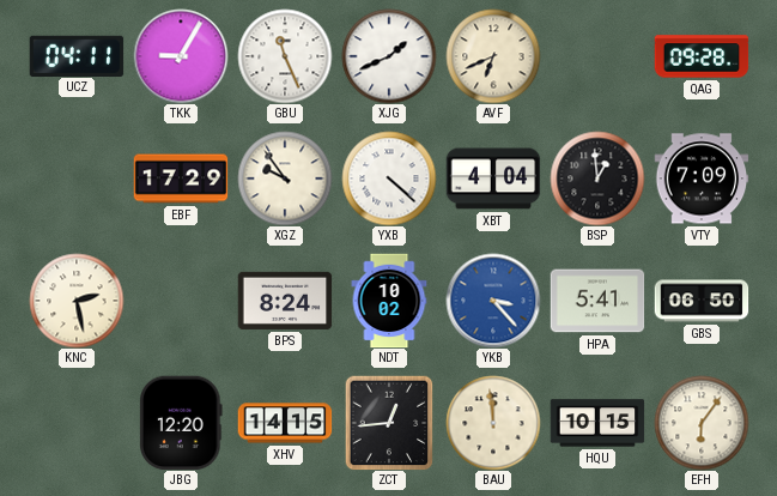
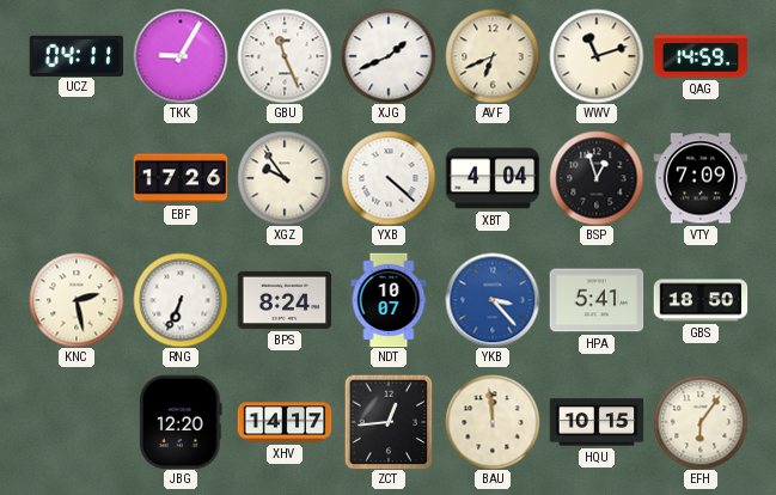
WWV: none -> 11:12 (597, 56)
QAG: 09:28 -> 14:59 (701, 56)
EBF: 17:29 -> 17:26 (181, 178)
BSP: 12:59 -> 12:57 (597, 178)
RNG: none -> 6:34 (181, 300)
NDT: 10:02 -> 10:07 (389, 300)
GBS: 06:50 -> 18:50 (701, 300)
XHV: 14:15 -> 14:17 (285, 422)
